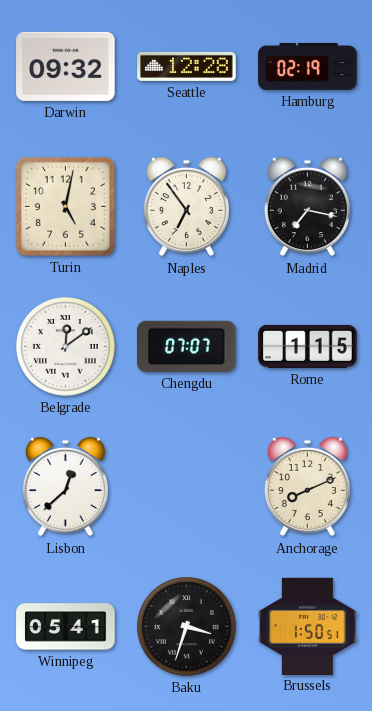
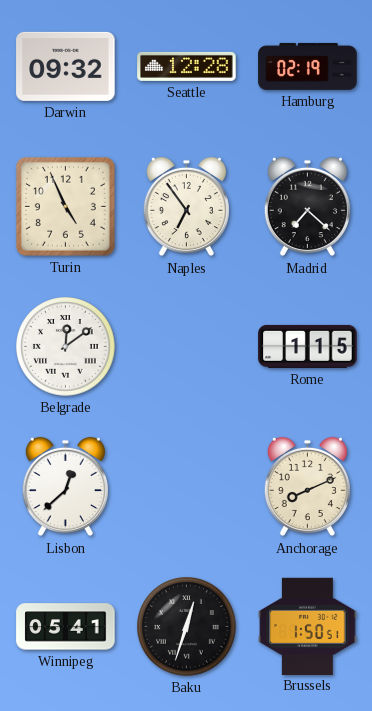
Turin: 5:02 -> 4:56 (65, 206)
Madrid: 7:17 -> 7:22 (307, 207)
Chengdu: 07:07 -> none (187, 346)
Baku: 3:33 -> 12:33 (187, 627)
